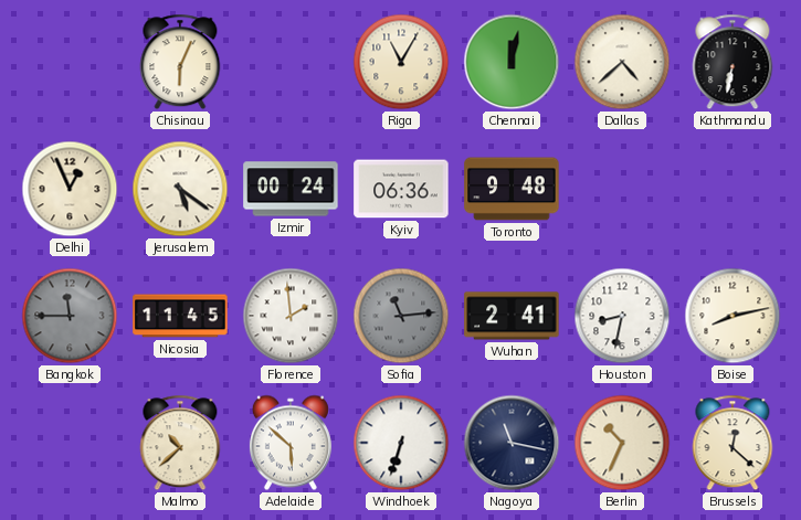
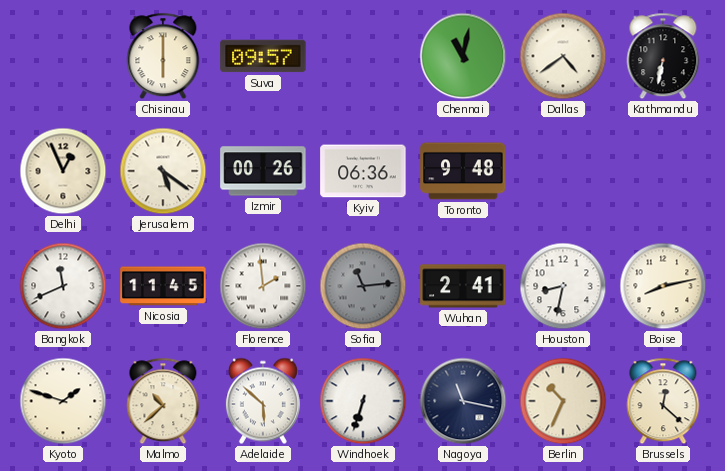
Chisinau: 6:04 -> 6:00 (163, 56)
Suva: none -> 09:57 (263, 56)
Riga: 11:05 -> none (401, 62)
Chennai: 12:02 -> 11:02 (463, 56)
Dallas: 4:38 -> 4:39 (563, 56)
Izmir: 00:24 -> 00:26 (263, 171)
Bangkok: 11:45 -> 11:41 (63, 286)
Bangkok dial: grey -> white (63, 286)
Kyoto: none -> 1:48 (63, 401)
